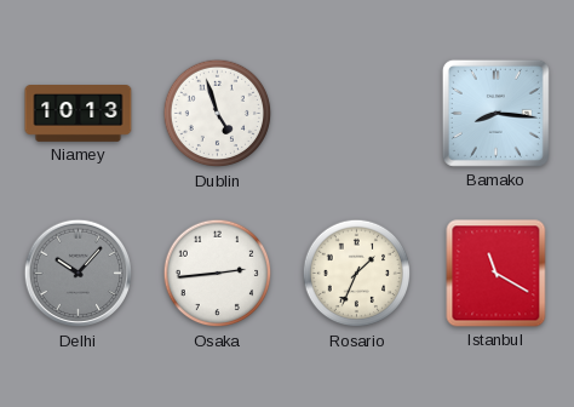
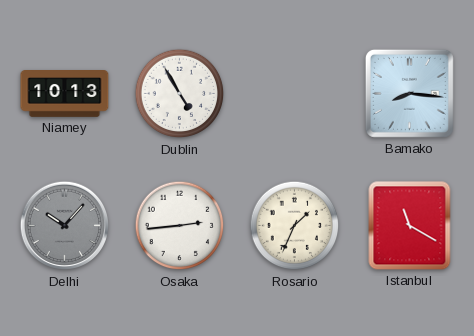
Dublin: 4:57 -> 4:55 (180, 94)
